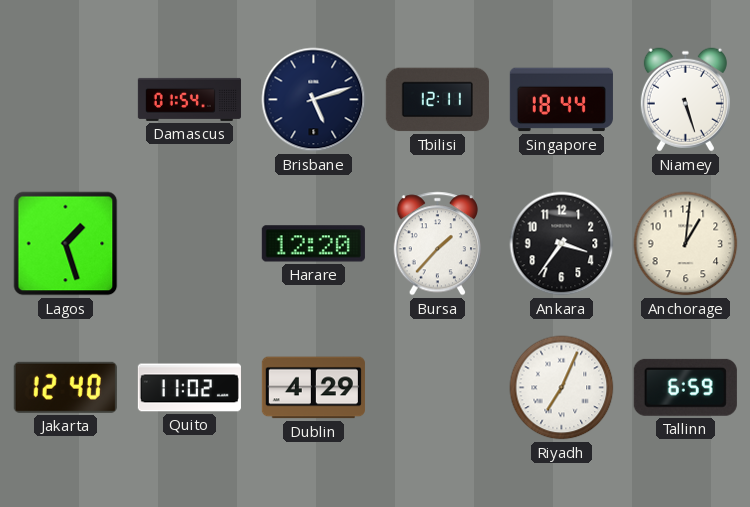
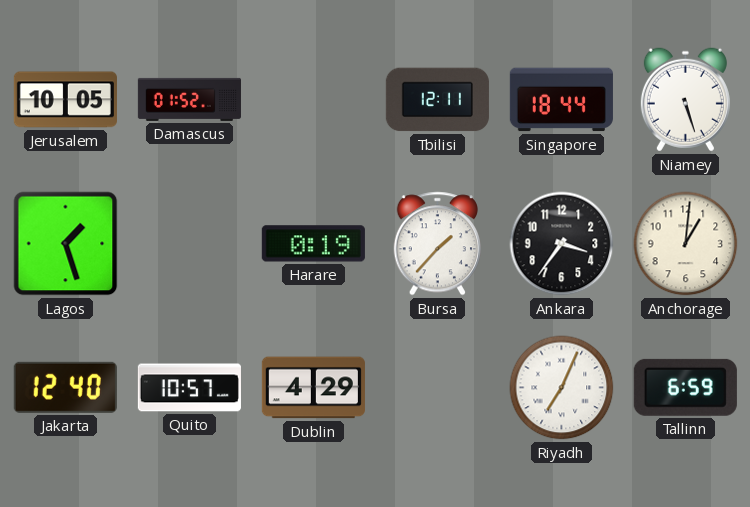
Jerusalem: none -> 10:05 (65, 100)
Damascus: 01:54 -> 01:52 (189, 99)
Brisbane: 5:12 -> none (314, 100)
Harare: 12:20 -> 0:19 (313, 244)
Quito: 11:02 -> 10:57 (189, 388)
